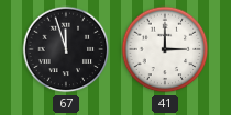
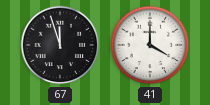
41: 3:00 -> 4:00 (150, 45)
